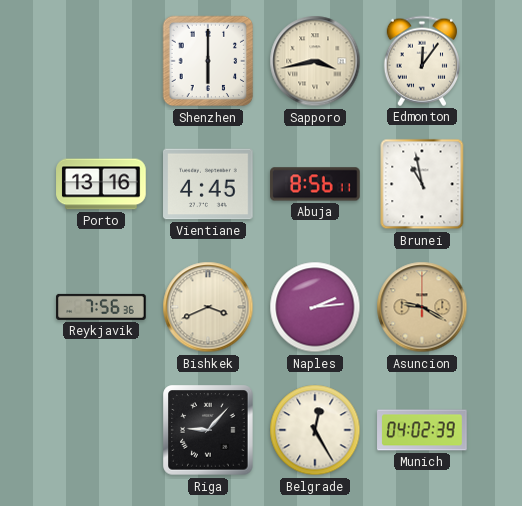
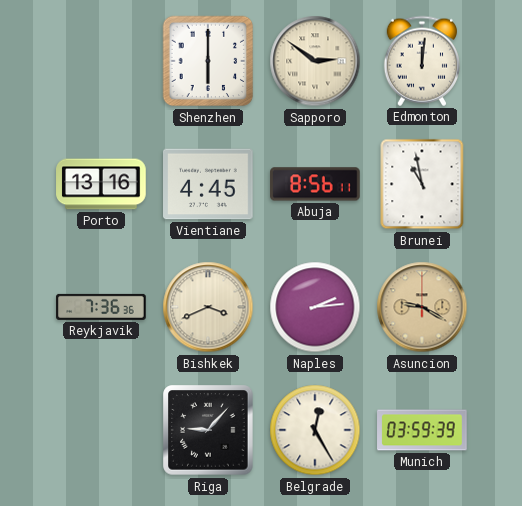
Sapporo: 3:43 -> 2:51 (315, 61)
Edmonton: 12:06 -> 12:01 (422, 61)
Reykjavik: 7:56 -> 7:36 (101, 307)
Munich: 04:02 -> 03:59 (422, 430)
